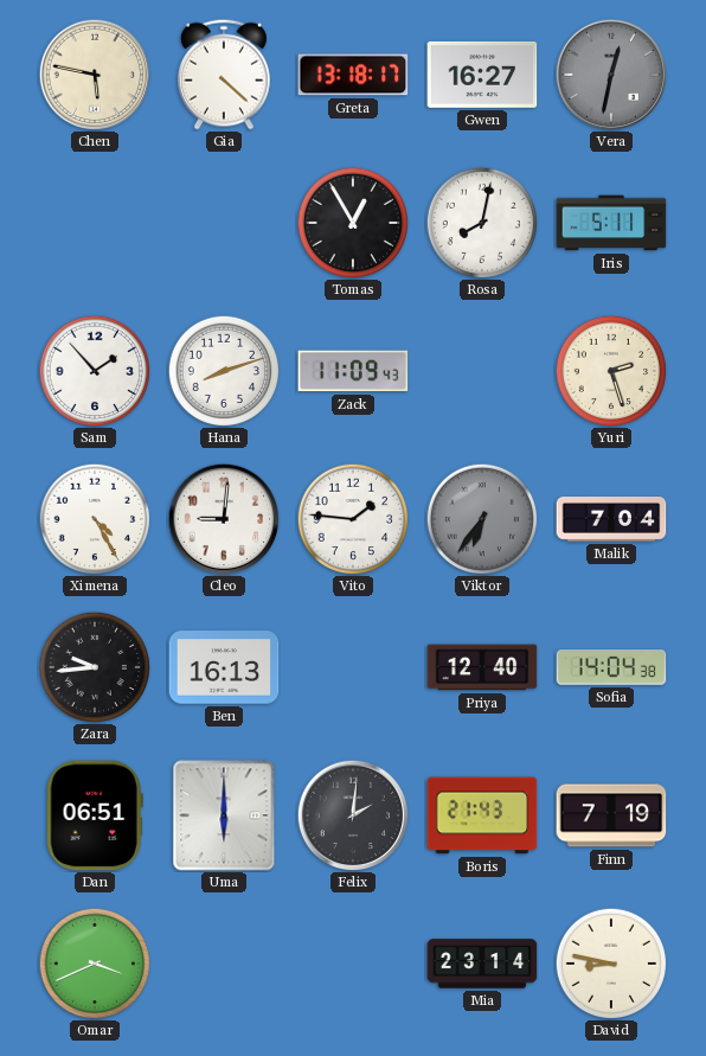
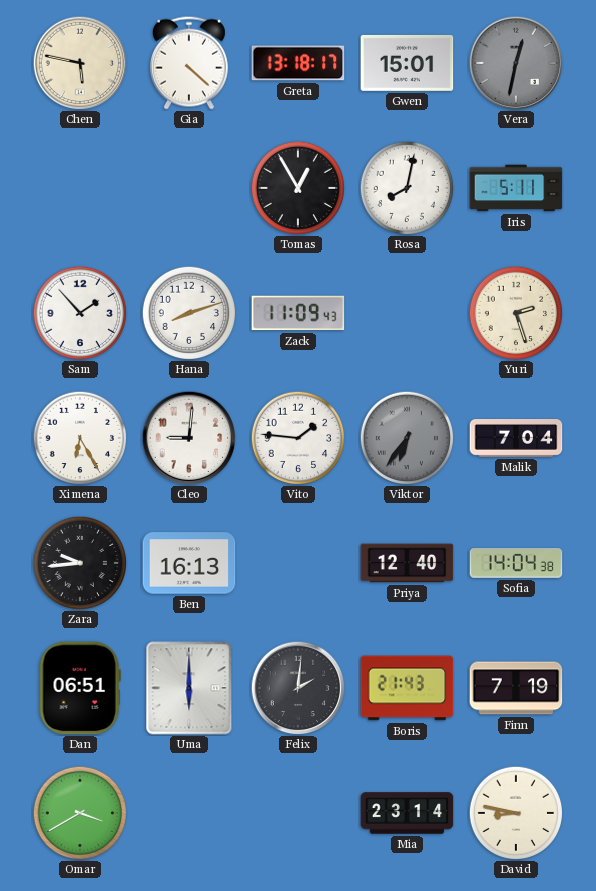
Gwen: 16:27 -> 15:01 (407, 63)
Ximena: 4:25 -> 6:25 (80, 438)
Omar: 3:41 -> 3:40 (80, 813)
